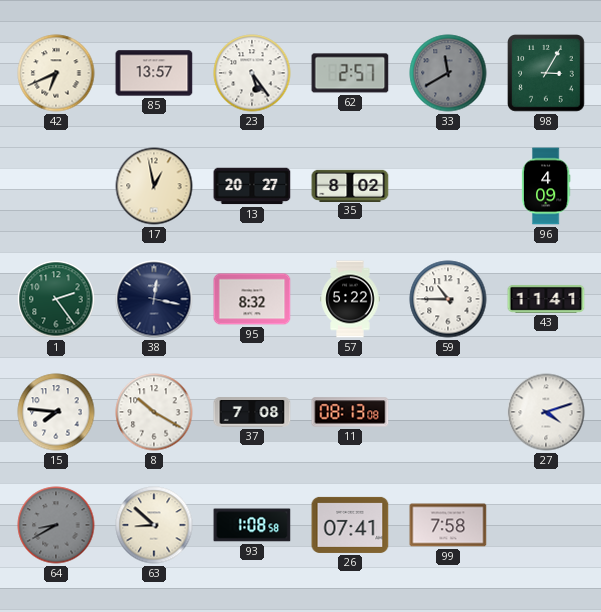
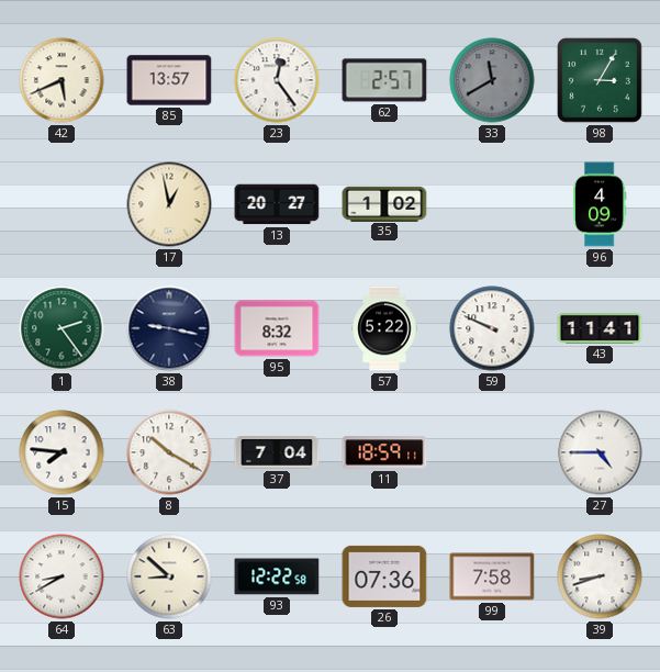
42: 6:41 -> 5:41 (61, 80)
23: 5:24 -> 12:24 (277, 80)
35: 8:02 -> 1:02 (384, 203)
38: 12:17 -> 9:17 (169, 328)
59: 10:45 -> 9:49 (492, 328)
37: 7:08 -> 7:04 (277, 452)
11: 08:13 -> 18:59 (384, 452)
27: 4:12 -> 4:45 (600, 452)
64 dial: grey -> white (61, 576)
93: 1:08 -> 12:22 (277, 576)
26: 07:41 -> 07:36 (384, 576)
39: none -> 8:42 (600, 576)
